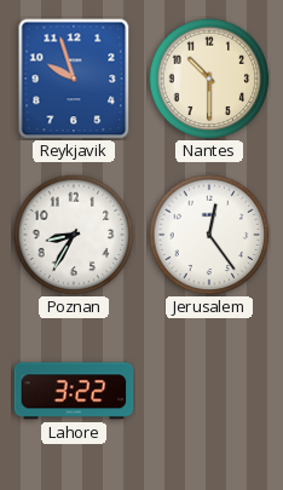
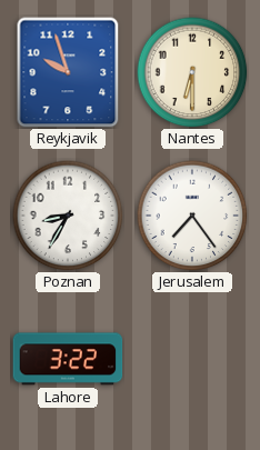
Nantes: 10:30 -> 6:30 (192, 72)
Jerusalem: 12:24 -> 7:24 (192, 216)
